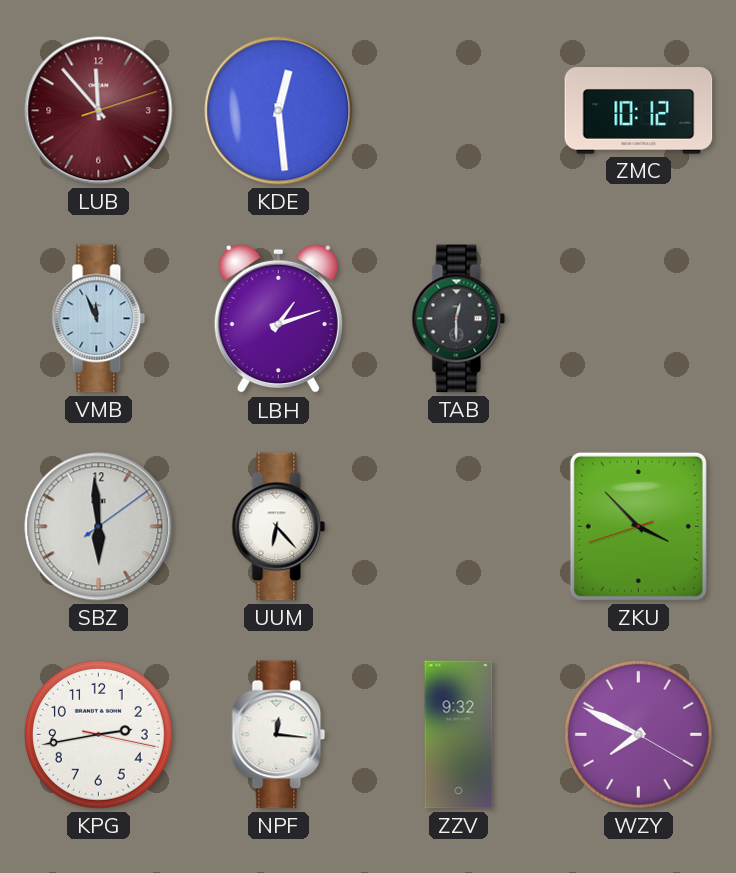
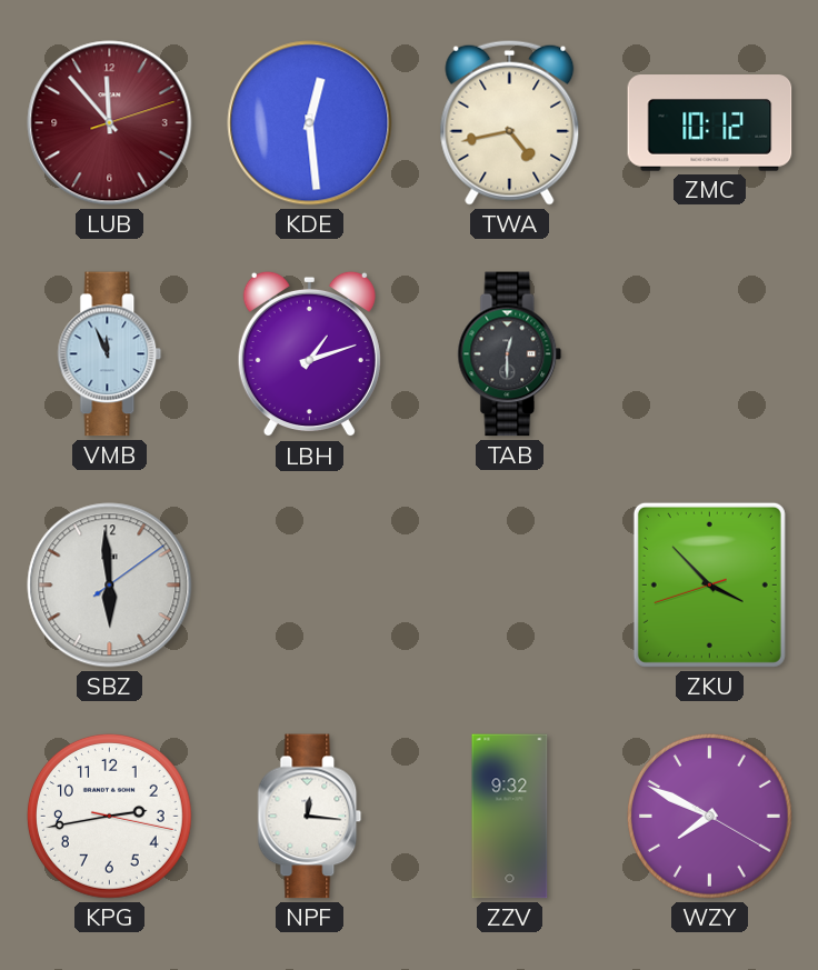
TWA: none -> 4:43 (510, 122)
UUM: 6:23 -> none (279, 527)
